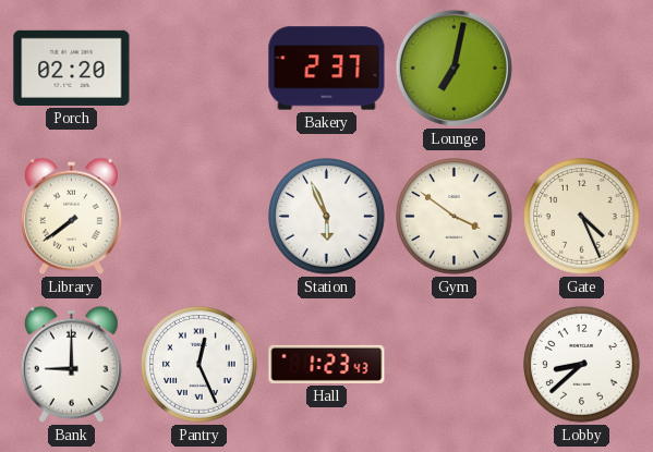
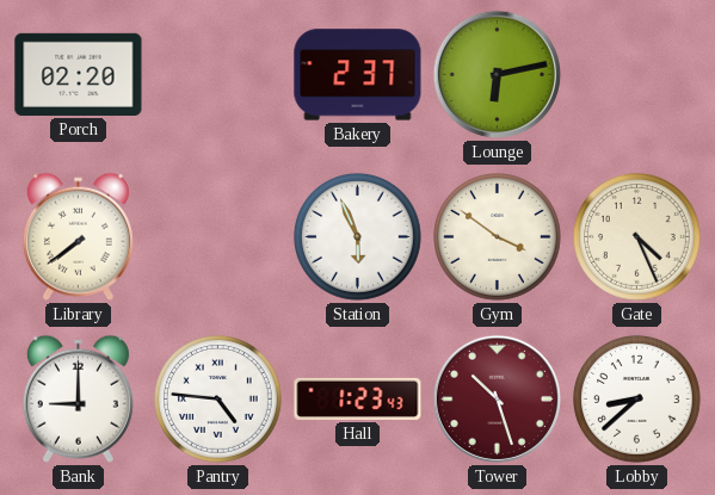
Lounge: 7:02 -> 6:13 (497, 74)
Pantry: 12:26 -> 4:46 (218, 400)
Tower: none -> 10:27 (497, 398)
